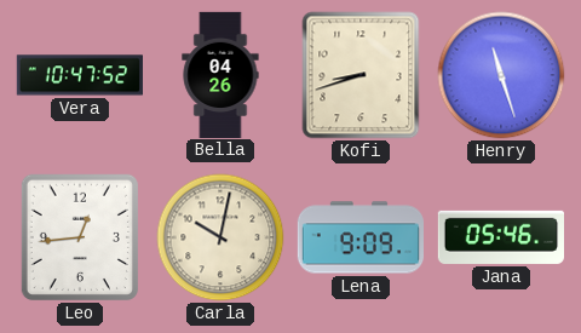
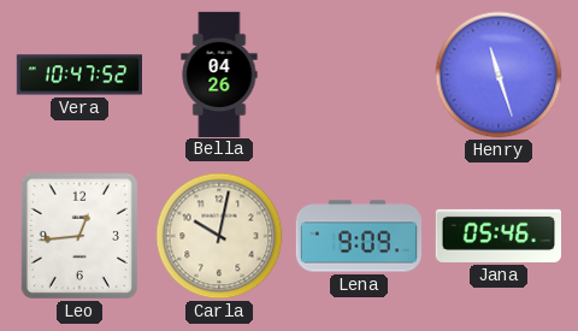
Kofi: 8:42 -> none (361, 75)
